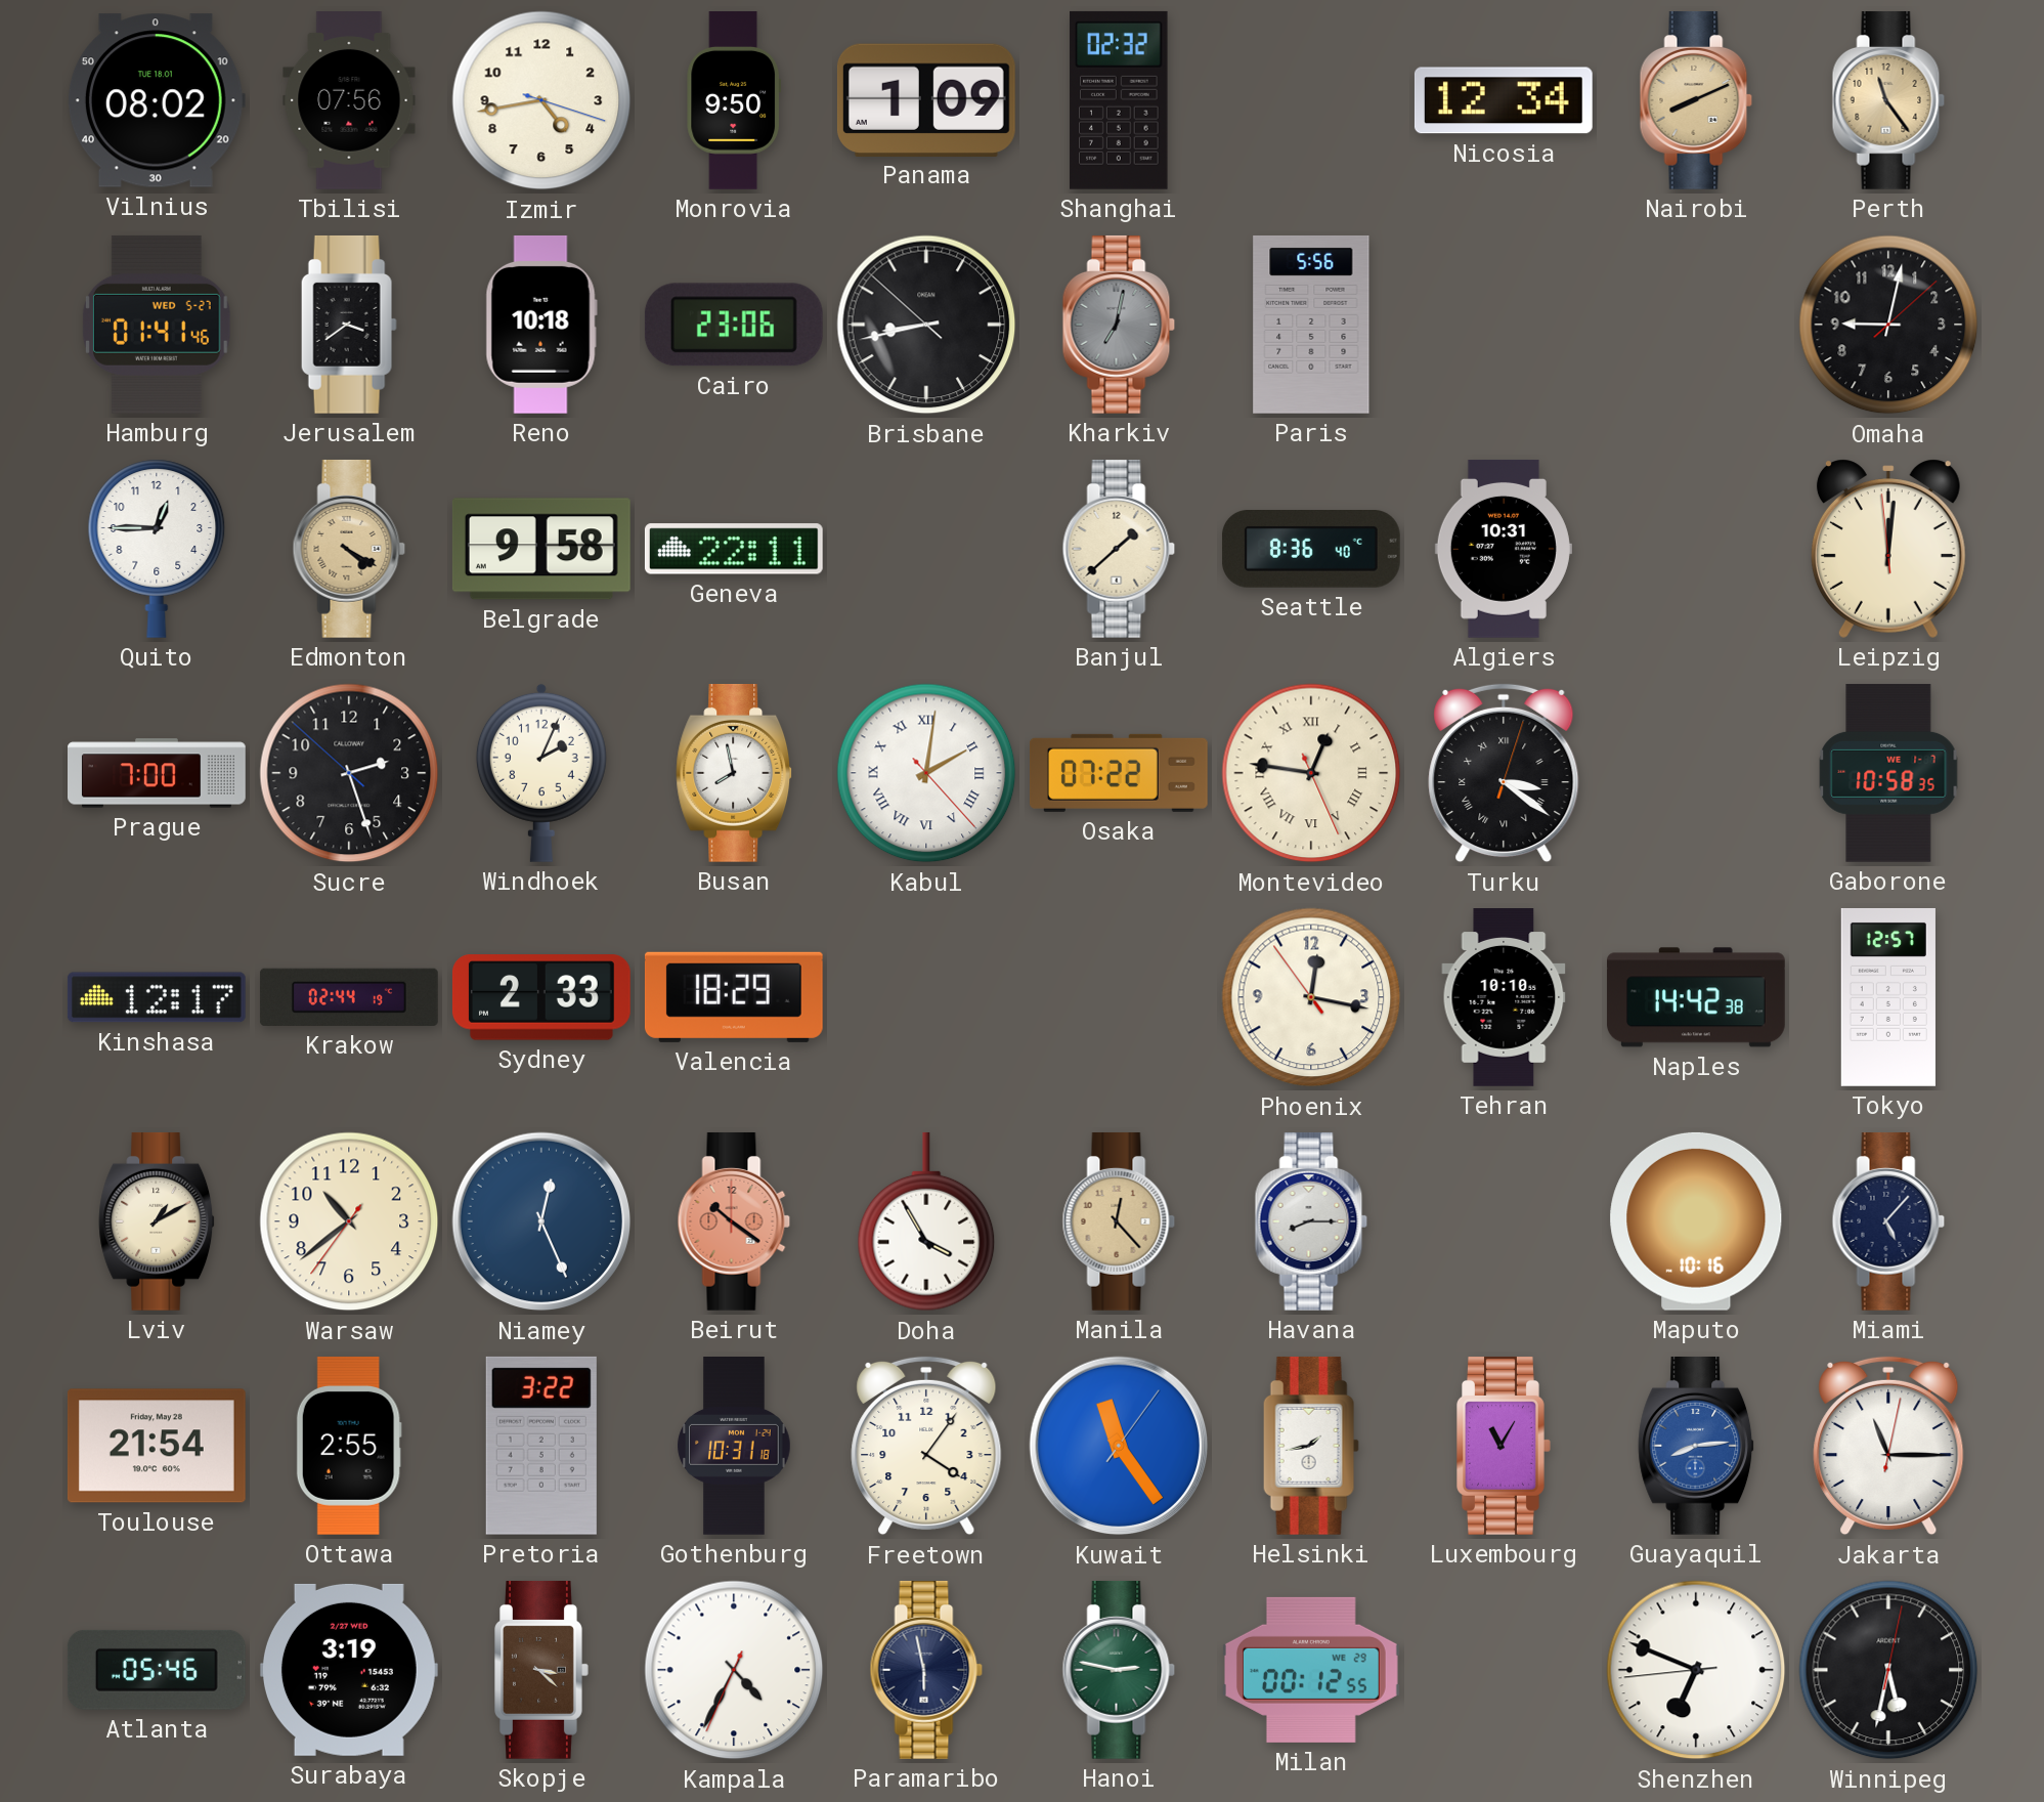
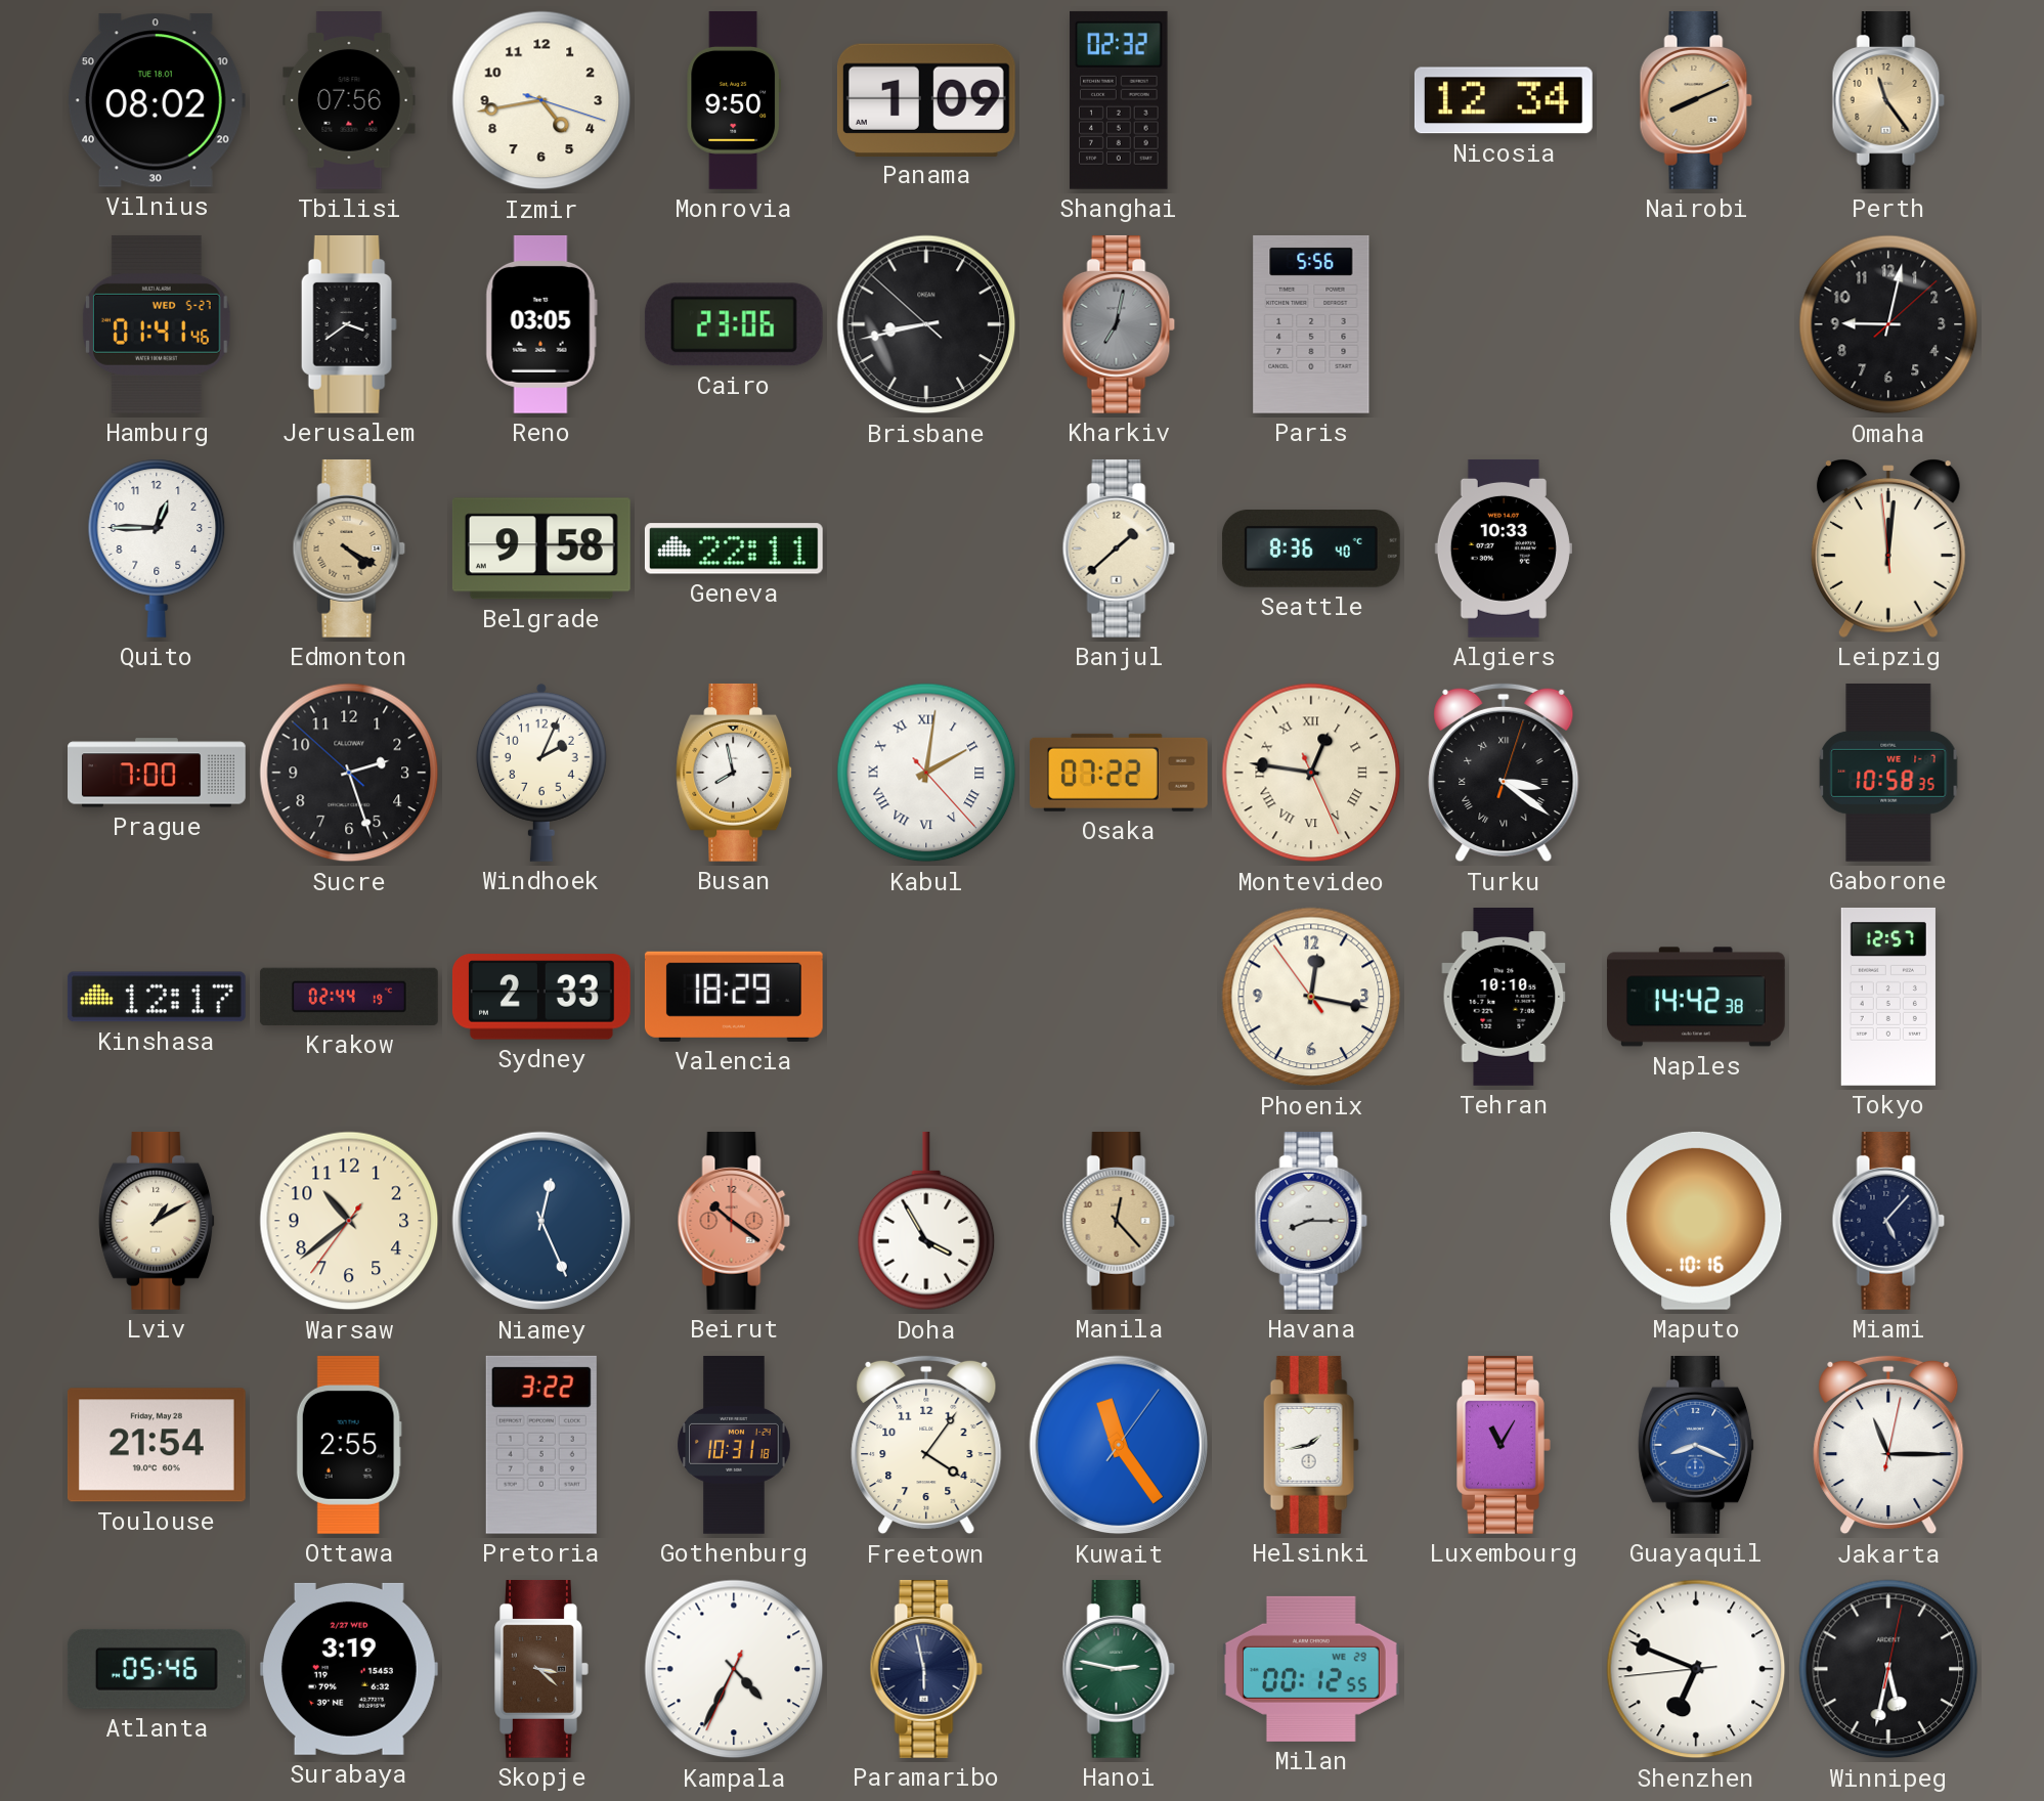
Reno: 10:18 -> 03:05 (541, 324)
Algiers: 10:31 -> 10:33 (1504, 548)
Guayaquil: 8:14 -> 8:19 (1697, 1445)
